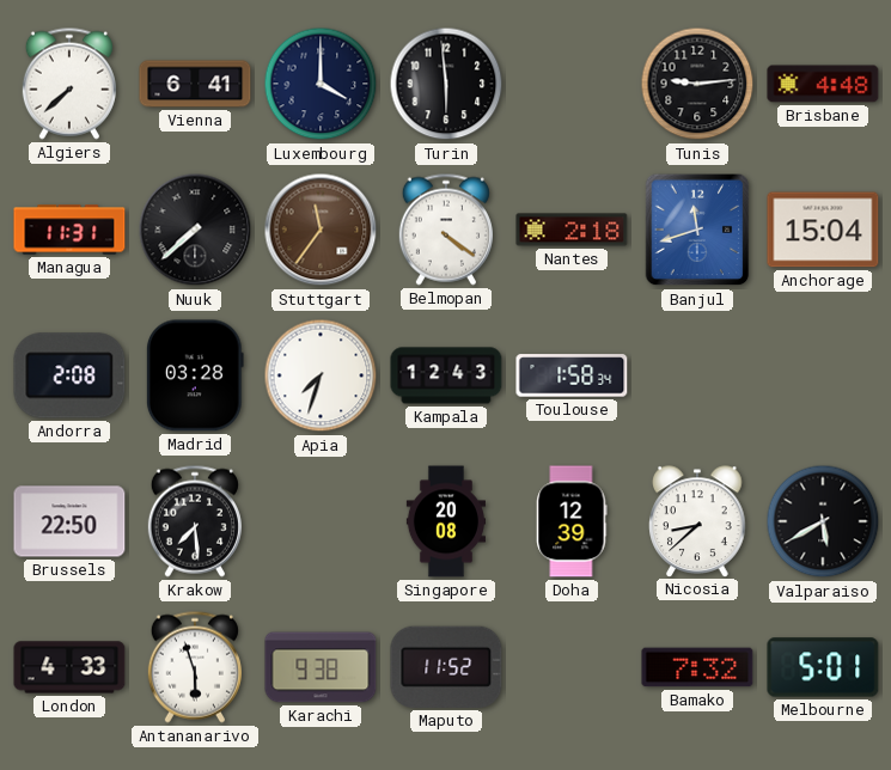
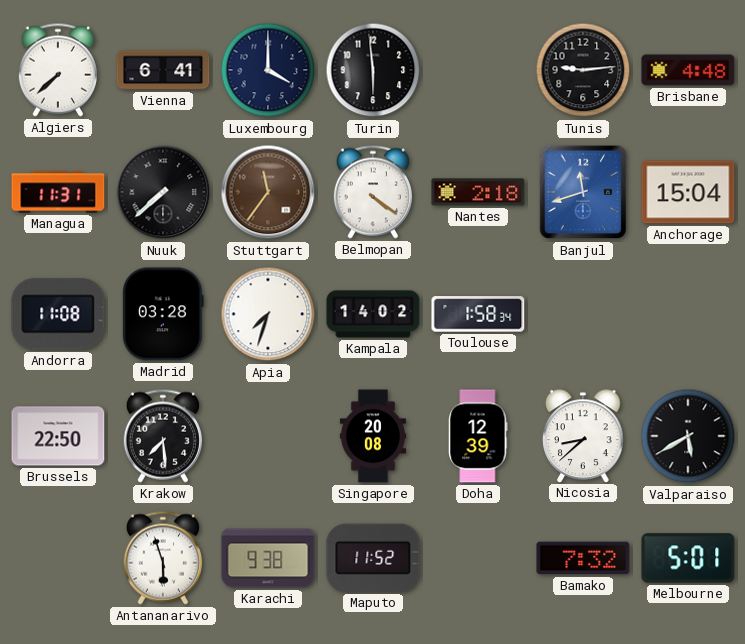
Andorra: 2:08 -> 11:08 (58, 314)
Kampala: 12:43 -> 14:02 (373, 314)
London: 4:33 -> none (69, 667)
